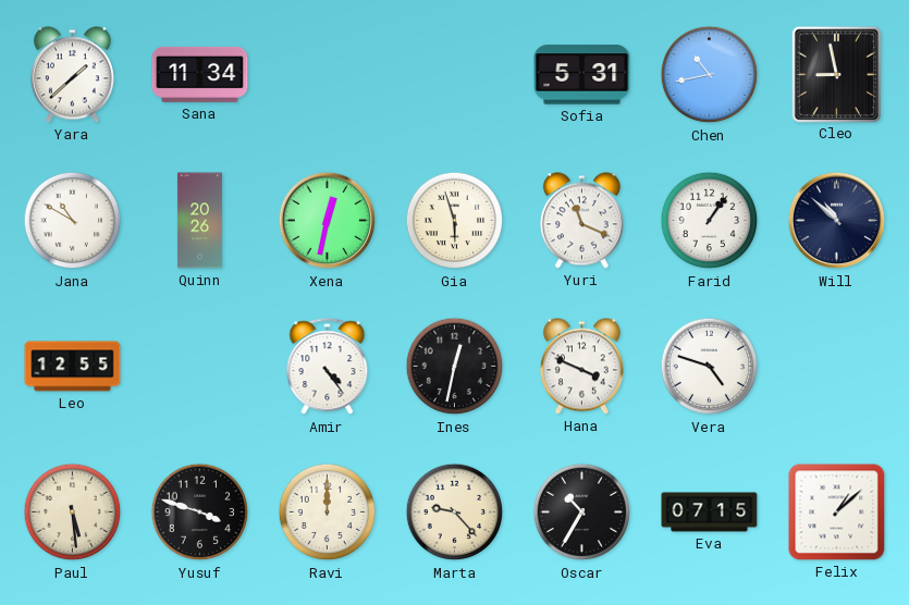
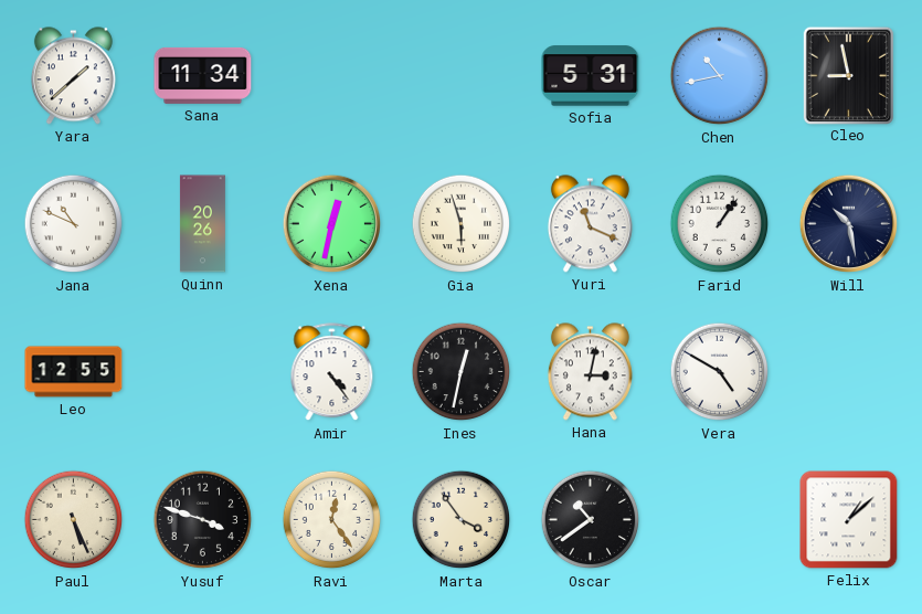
Jana: 10:50 -> 10:49 (74, 224)
Will: 10:52 -> 10:28 (849, 224)
Hana: 3:49 -> 3:02 (590, 372)
Vera: 4:48 -> 4:50 (720, 372)
Paul: 5:29 -> 5:26 (74, 520)
Ravi: 12:00 -> 12:24 (332, 520)
Marta: 9:23 -> 3:54 (462, 520)
Oscar: 10:35 -> 10:39 (591, 520)
Eva: 07:15 -> none (710, 513)
